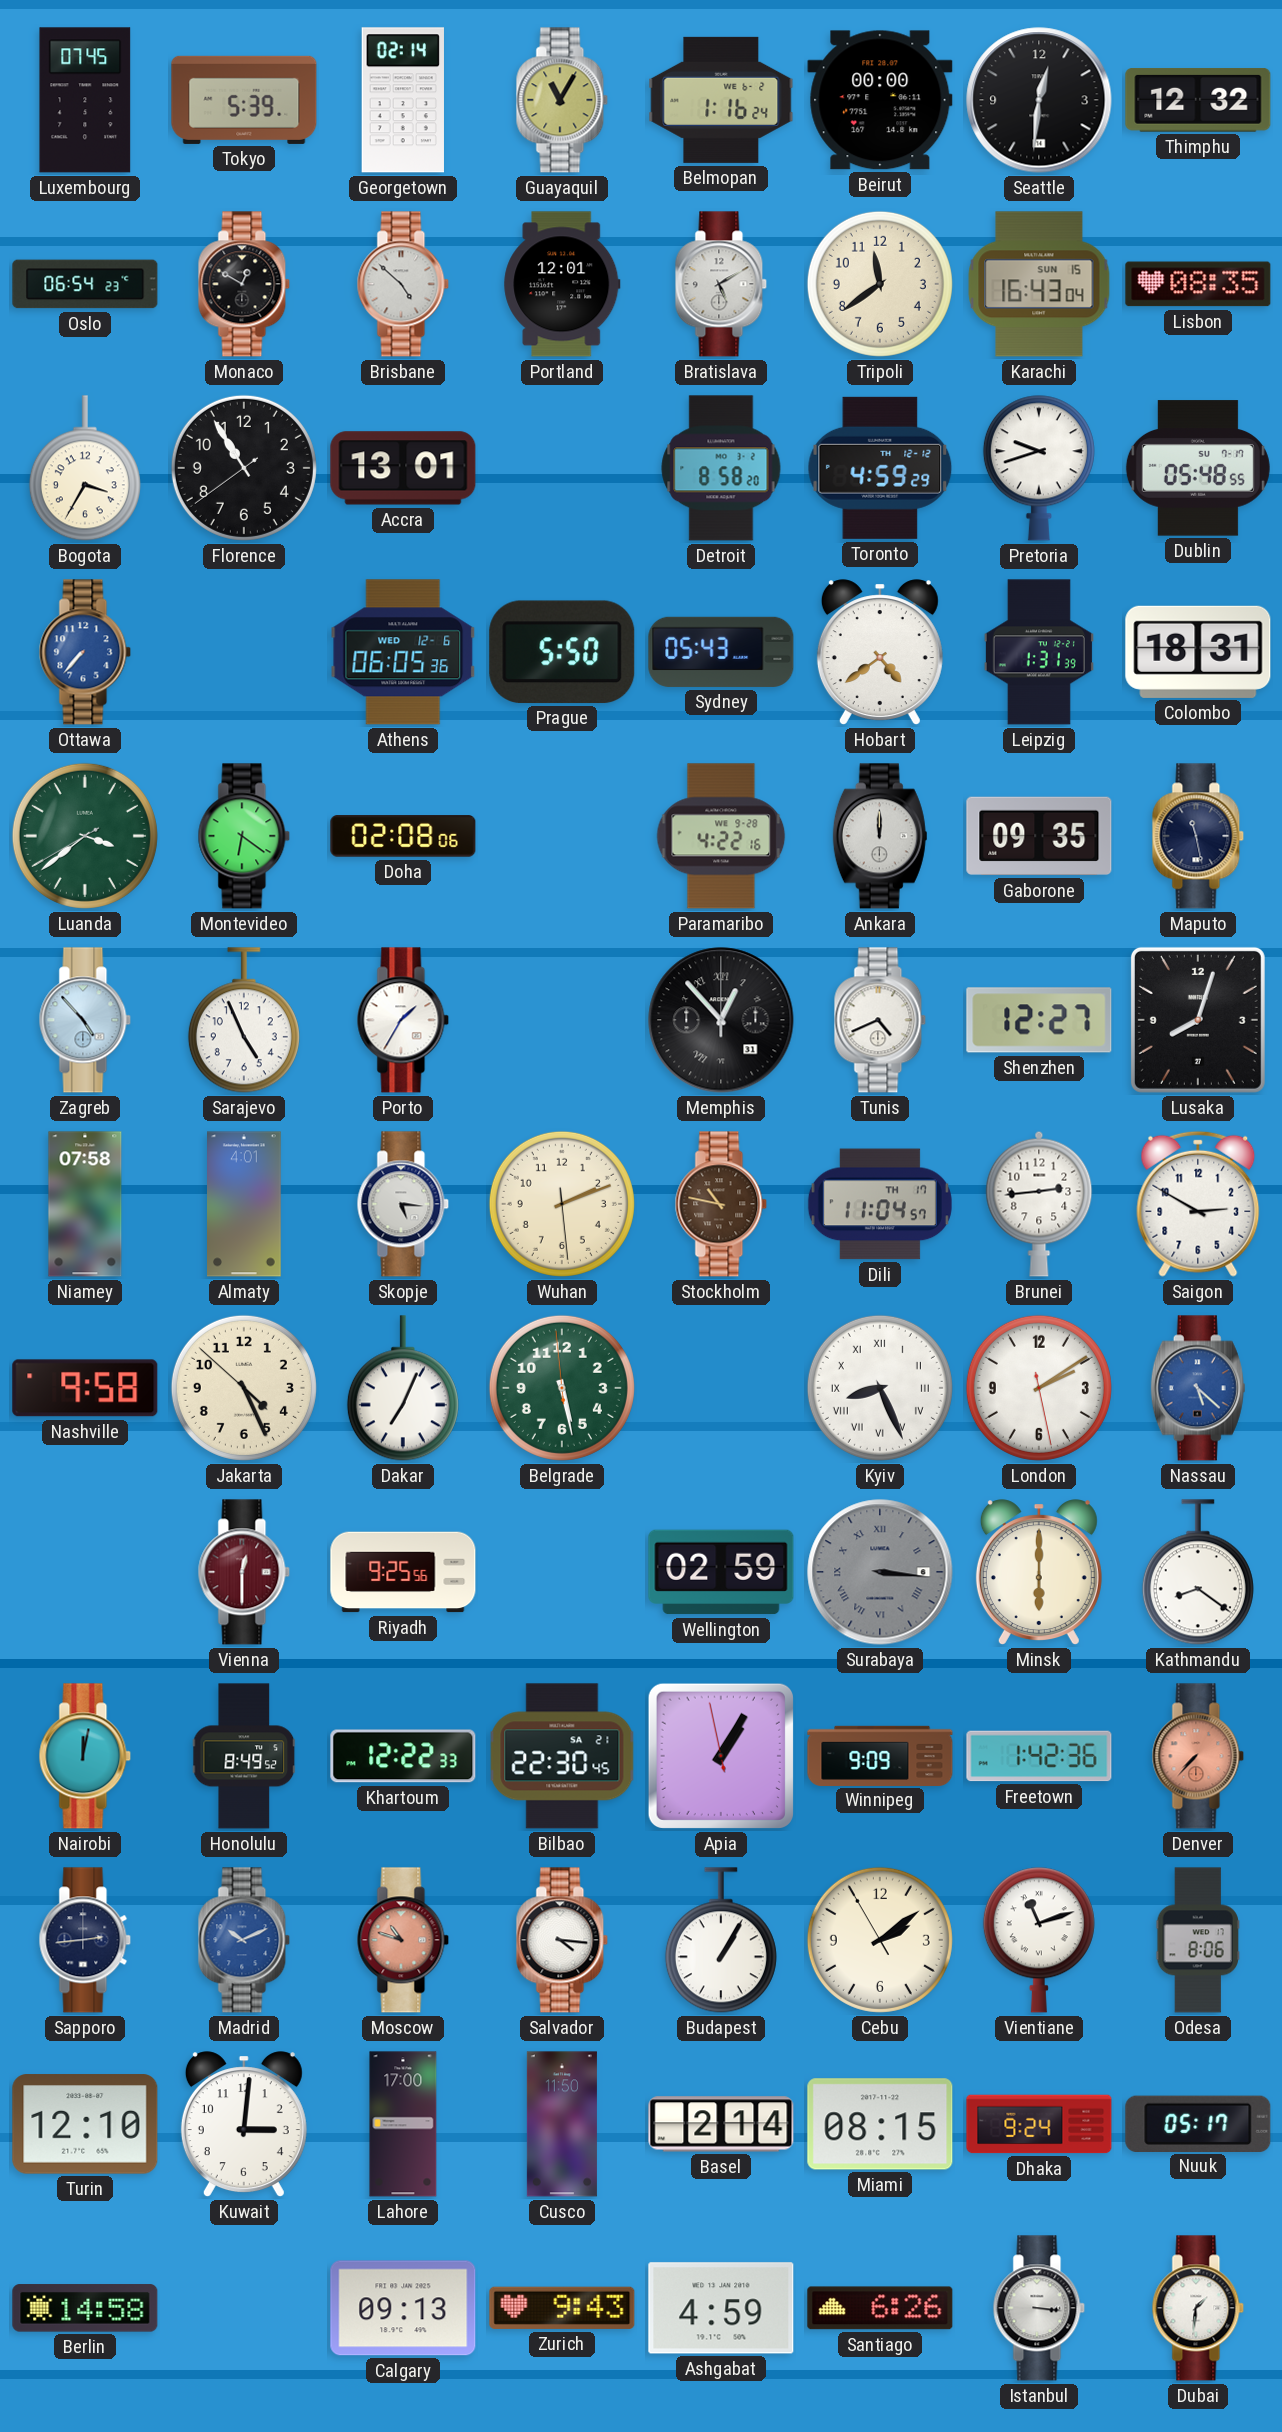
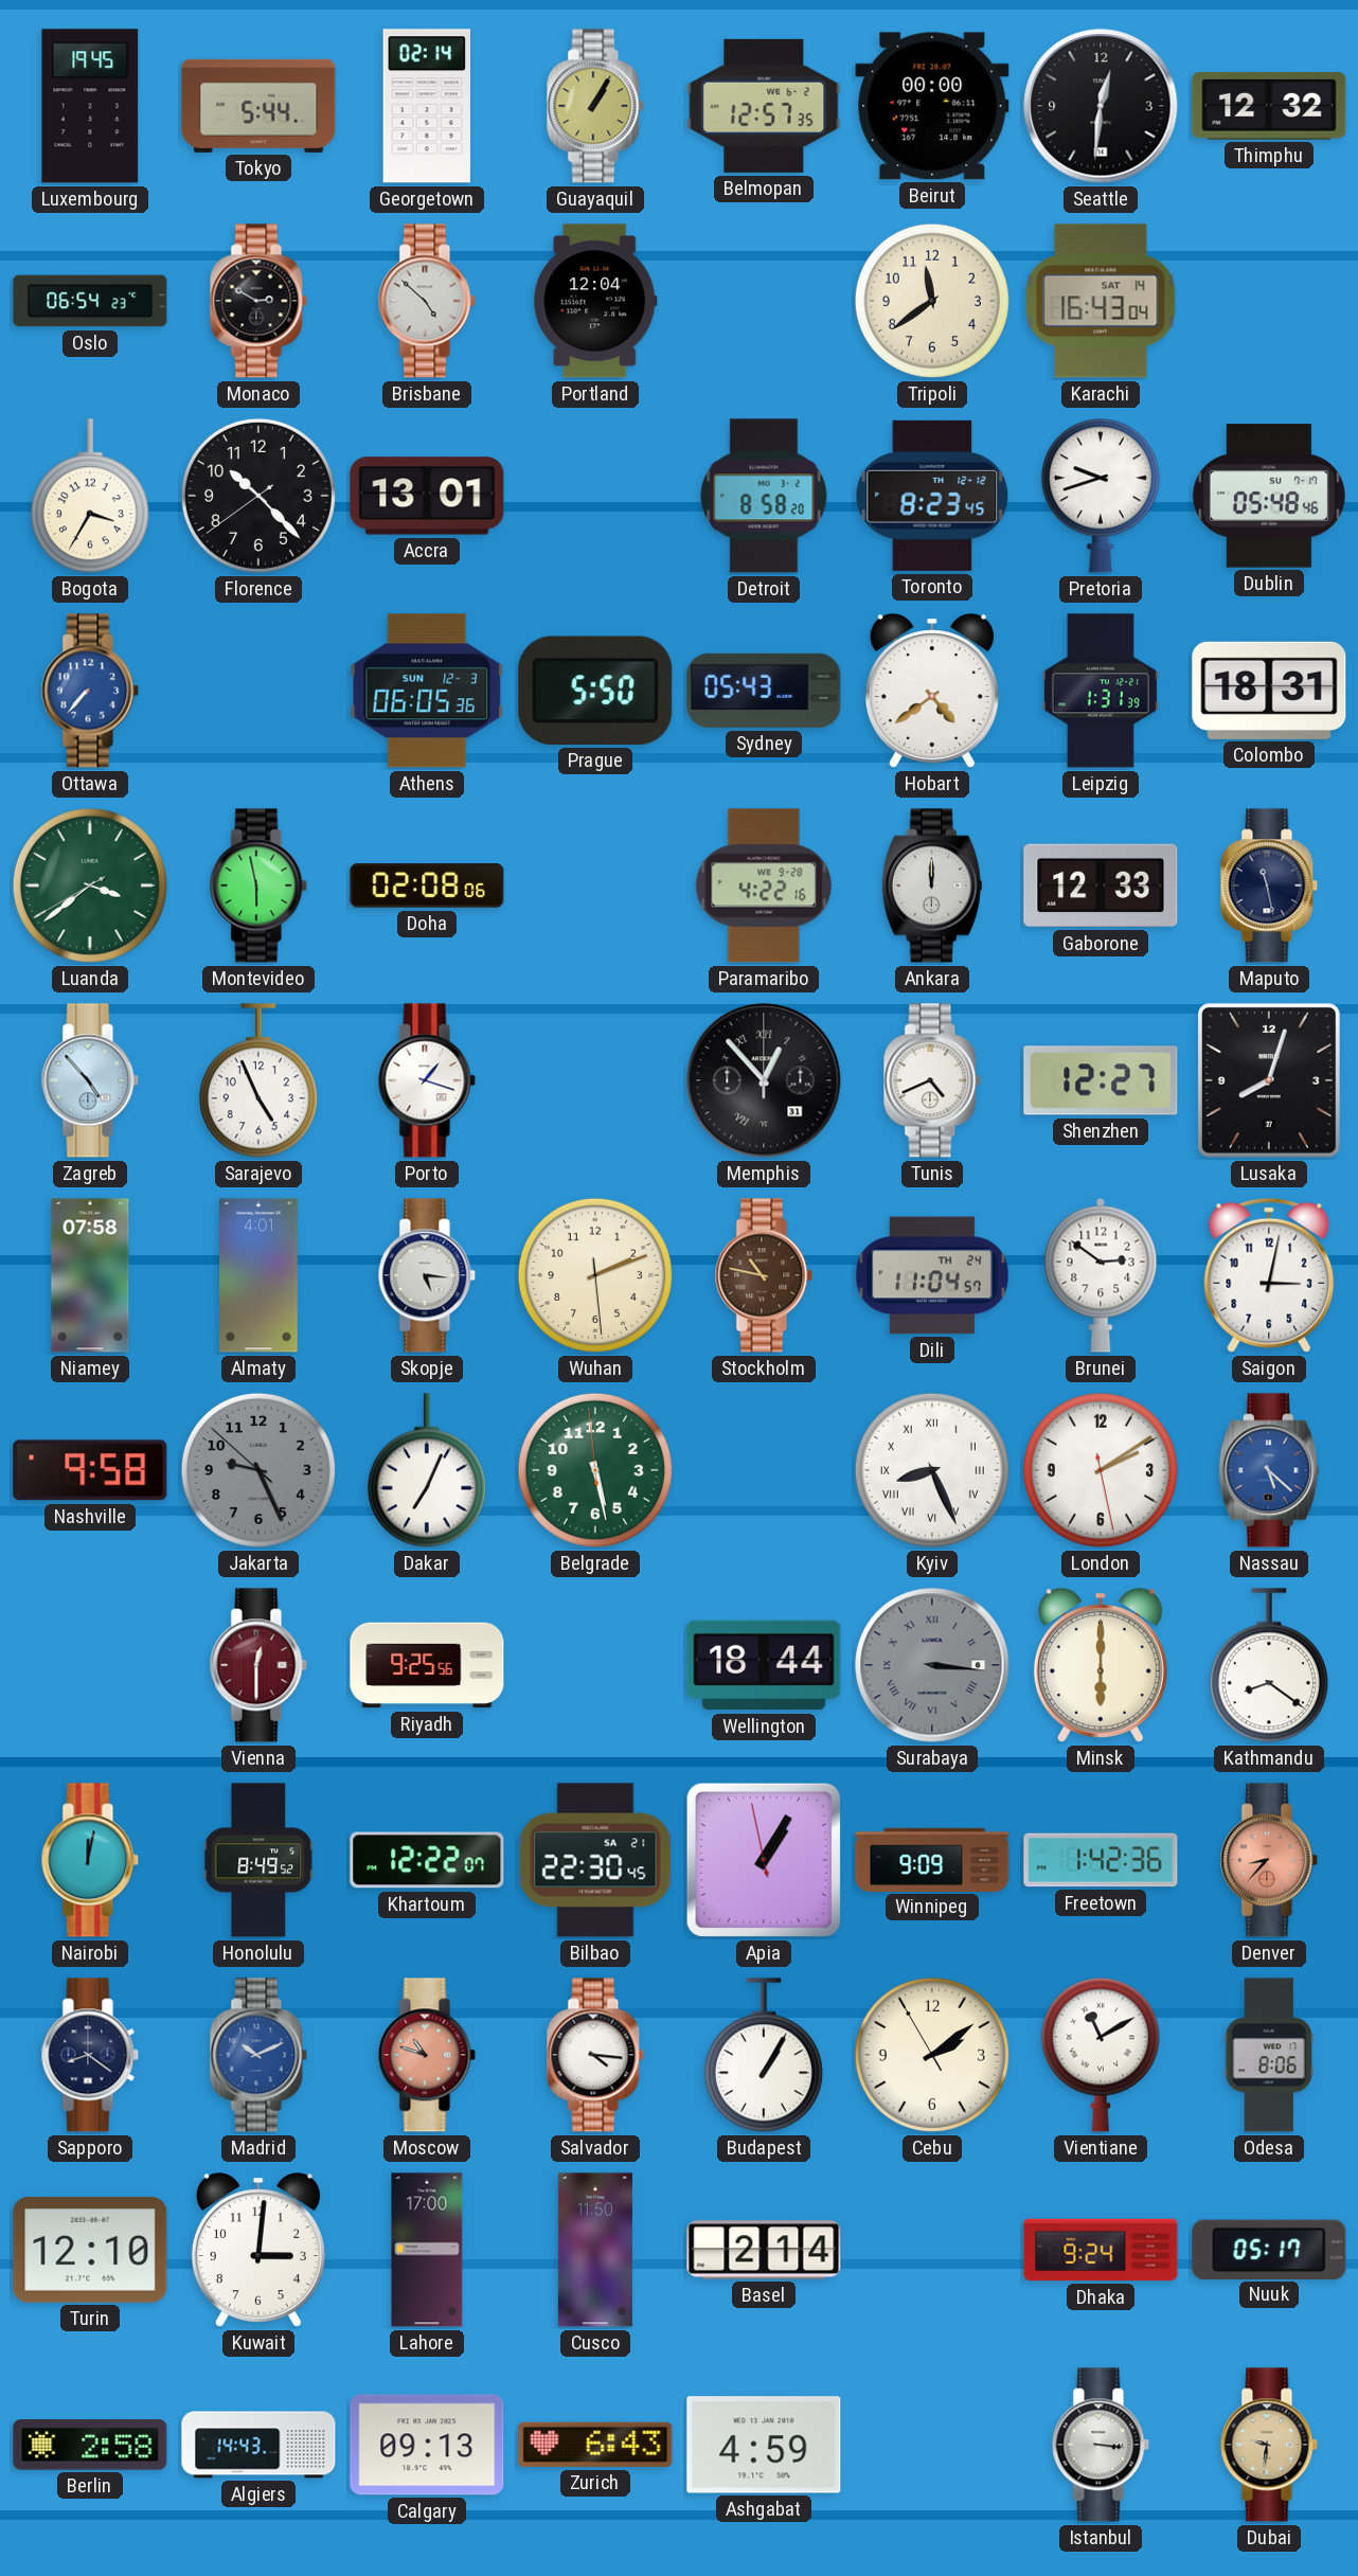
Luxembourg: 07:45 -> 19:45 (90, 106)
Tokyo: 5:39 -> 5:44 (258, 106)
Guayaquil: 11:05 -> 1:05 (595, 106)
Belmopan: 1:16 -> 12:57 (764, 106)
Monaco: 12:50 -> 2:50 (258, 301)
Portland: 12:01 -> 12:04 (595, 301)
Bratislava: 5:10 -> none (721, 284)
Karachi date: SUN 15 -> SAT 14 (1101, 301)
Lisbon: 08:35 -> none (1198, 284)
Florence: 10:54 -> 10:22 (258, 496)
Toronto: 4:59 -> 8:23 (932, 496)
Dublin: 05:48:55 -> 05:48:46 (1269, 496)
Athens date: WED 12-6 -> SUN 12-3 (427, 691)
Montevideo: 6:21 -> 5:58 (258, 885)
Gaborone: 09:35 -> 12:33 (1101, 885)
Porto: 1:35 -> 1:18 (427, 1080)
Dili date: TH 17 -> TH 24 (932, 1275)
Brunei: 2:44 -> 2:51 (1101, 1275)
Saigon: 2:50 -> 3:02 (1269, 1275)
Jakarta: 4:25 -> 9:25 (258, 1470)
Jakarta dial: cream -> grey (258, 1470)
Wellington: 02:59 -> 18:44 (764, 1665)
Khartoum: 12:22:33 -> 12:22:07 (427, 1860)
Denver: 7:37 -> 8:37 (1269, 1860)
Sapporo: 2:44 -> 8:21 (90, 2055)
Vientiane: 11:12 -> 11:10 (1101, 2055)
Miami: 08:15 -> none (880, 2124)
Berlin: 14:58 -> 2:58 (90, 2445)
Algiers: none -> 14:43 (258, 2445)
Zurich: 9:43 -> 6:43 (595, 2445)
Santiago: 6:26 -> none (880, 2308)
Dubai: 1:31 -> 9:31 (1269, 2445)
Dubai dial: white -> champagne (1269, 2445)
